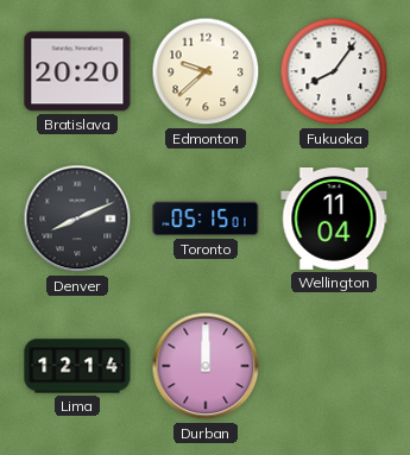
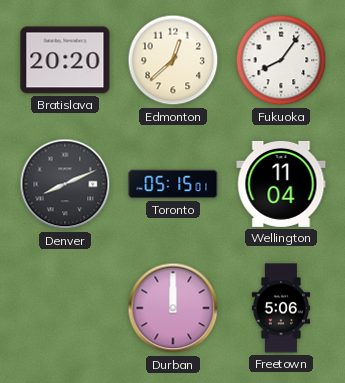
Edmonton: 9:38 -> 12:38 (173, 60)
Lima: 12:14 -> none (77, 366)
Freetown: none -> 5:06 (281, 308)
